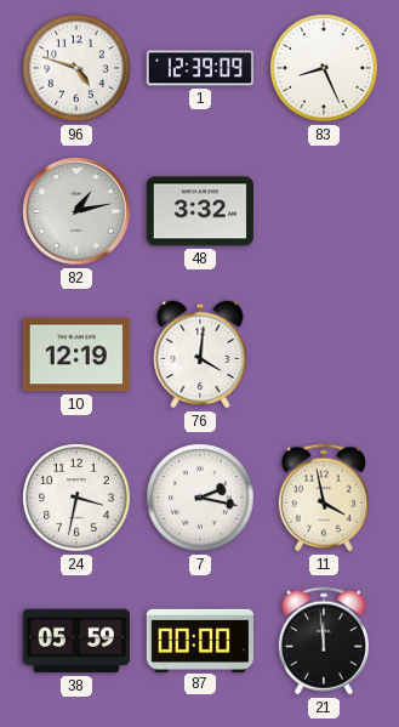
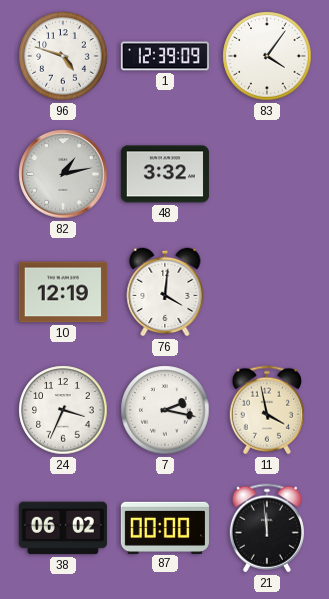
83: 8:26 -> 4:06 (267, 56)
24: 3:32 -> 3:34 (63, 410)
38: 05:59 -> 06:02 (63, 528)
